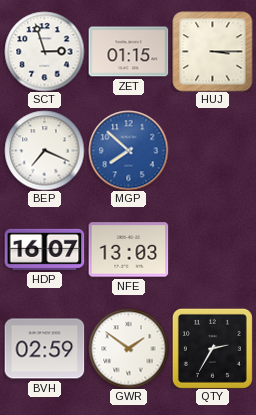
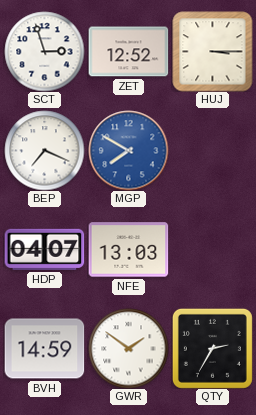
ZET: 01:15 -> 12:52 (128, 52)
MGP: 7:52 -> 7:50 (128, 150)
HDP: 16:07 -> 04:07 (44, 249)
BVH: 02:59 -> 14:59 (44, 349)
